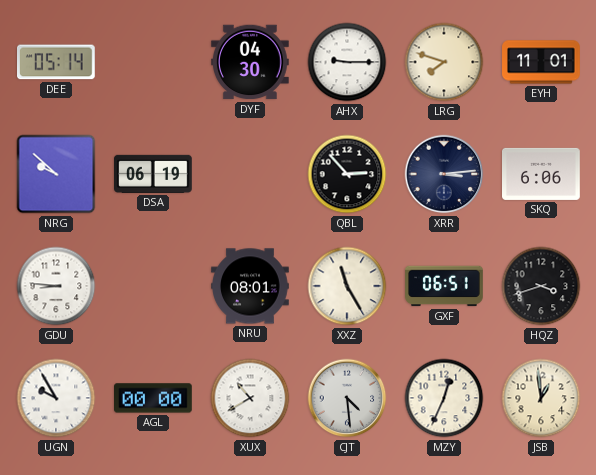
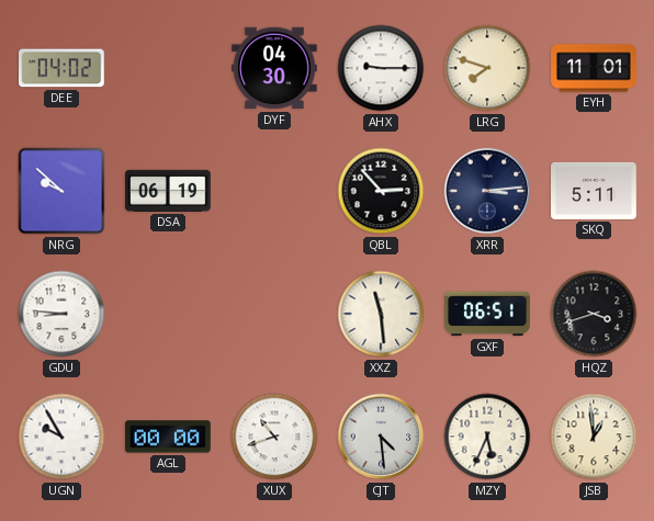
DEE: 05:14 -> 04:02 (63, 68)
SKQ: 6:06 -> 5:11 (594, 191)
NRU: 08:01 -> none (250, 286)
XXZ: 11:25 -> 11:29 (381, 314)
XUX: 10:40 -> 10:42 (274, 437)
MZY: 12:34 -> 5:34 (487, 437)
